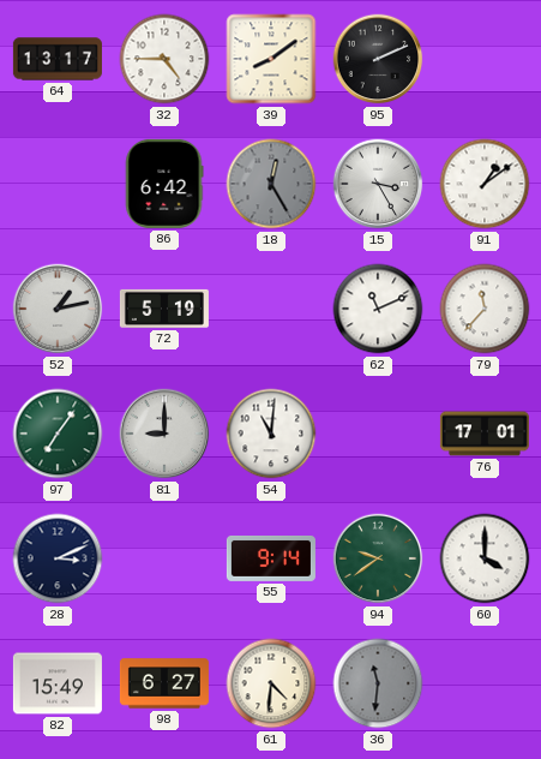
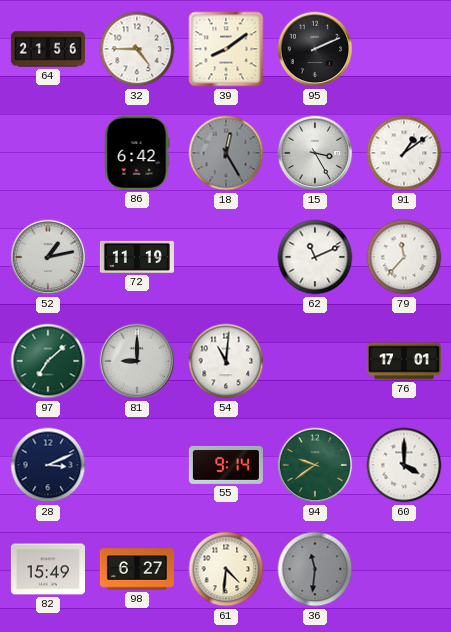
64: 13:17 -> 21:56 (48, 49)
72: 5:19 -> 11:19 (137, 257)
97: 7:06 -> 7:08 (48, 361)
